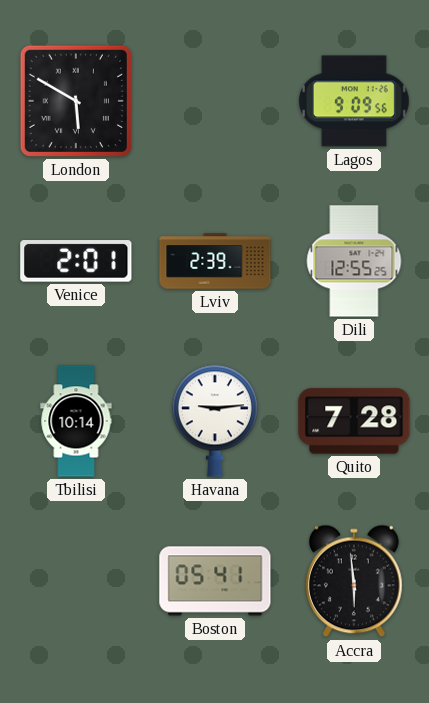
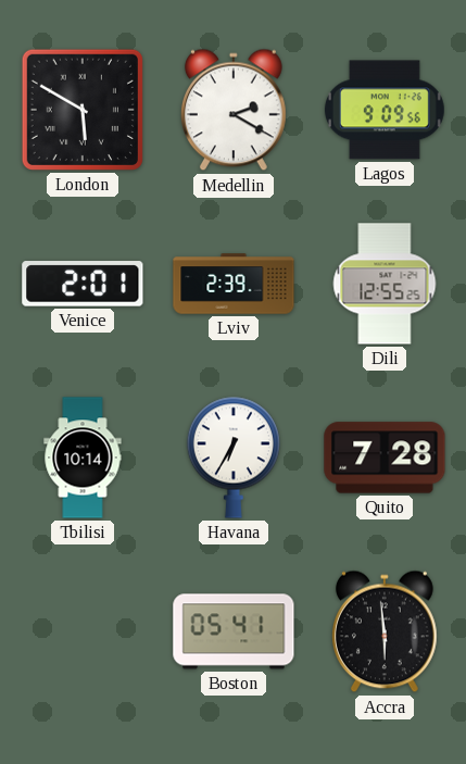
Medellin: none -> 2:20 (234, 110)
Havana: 9:14 -> 6:35 (234, 458)
